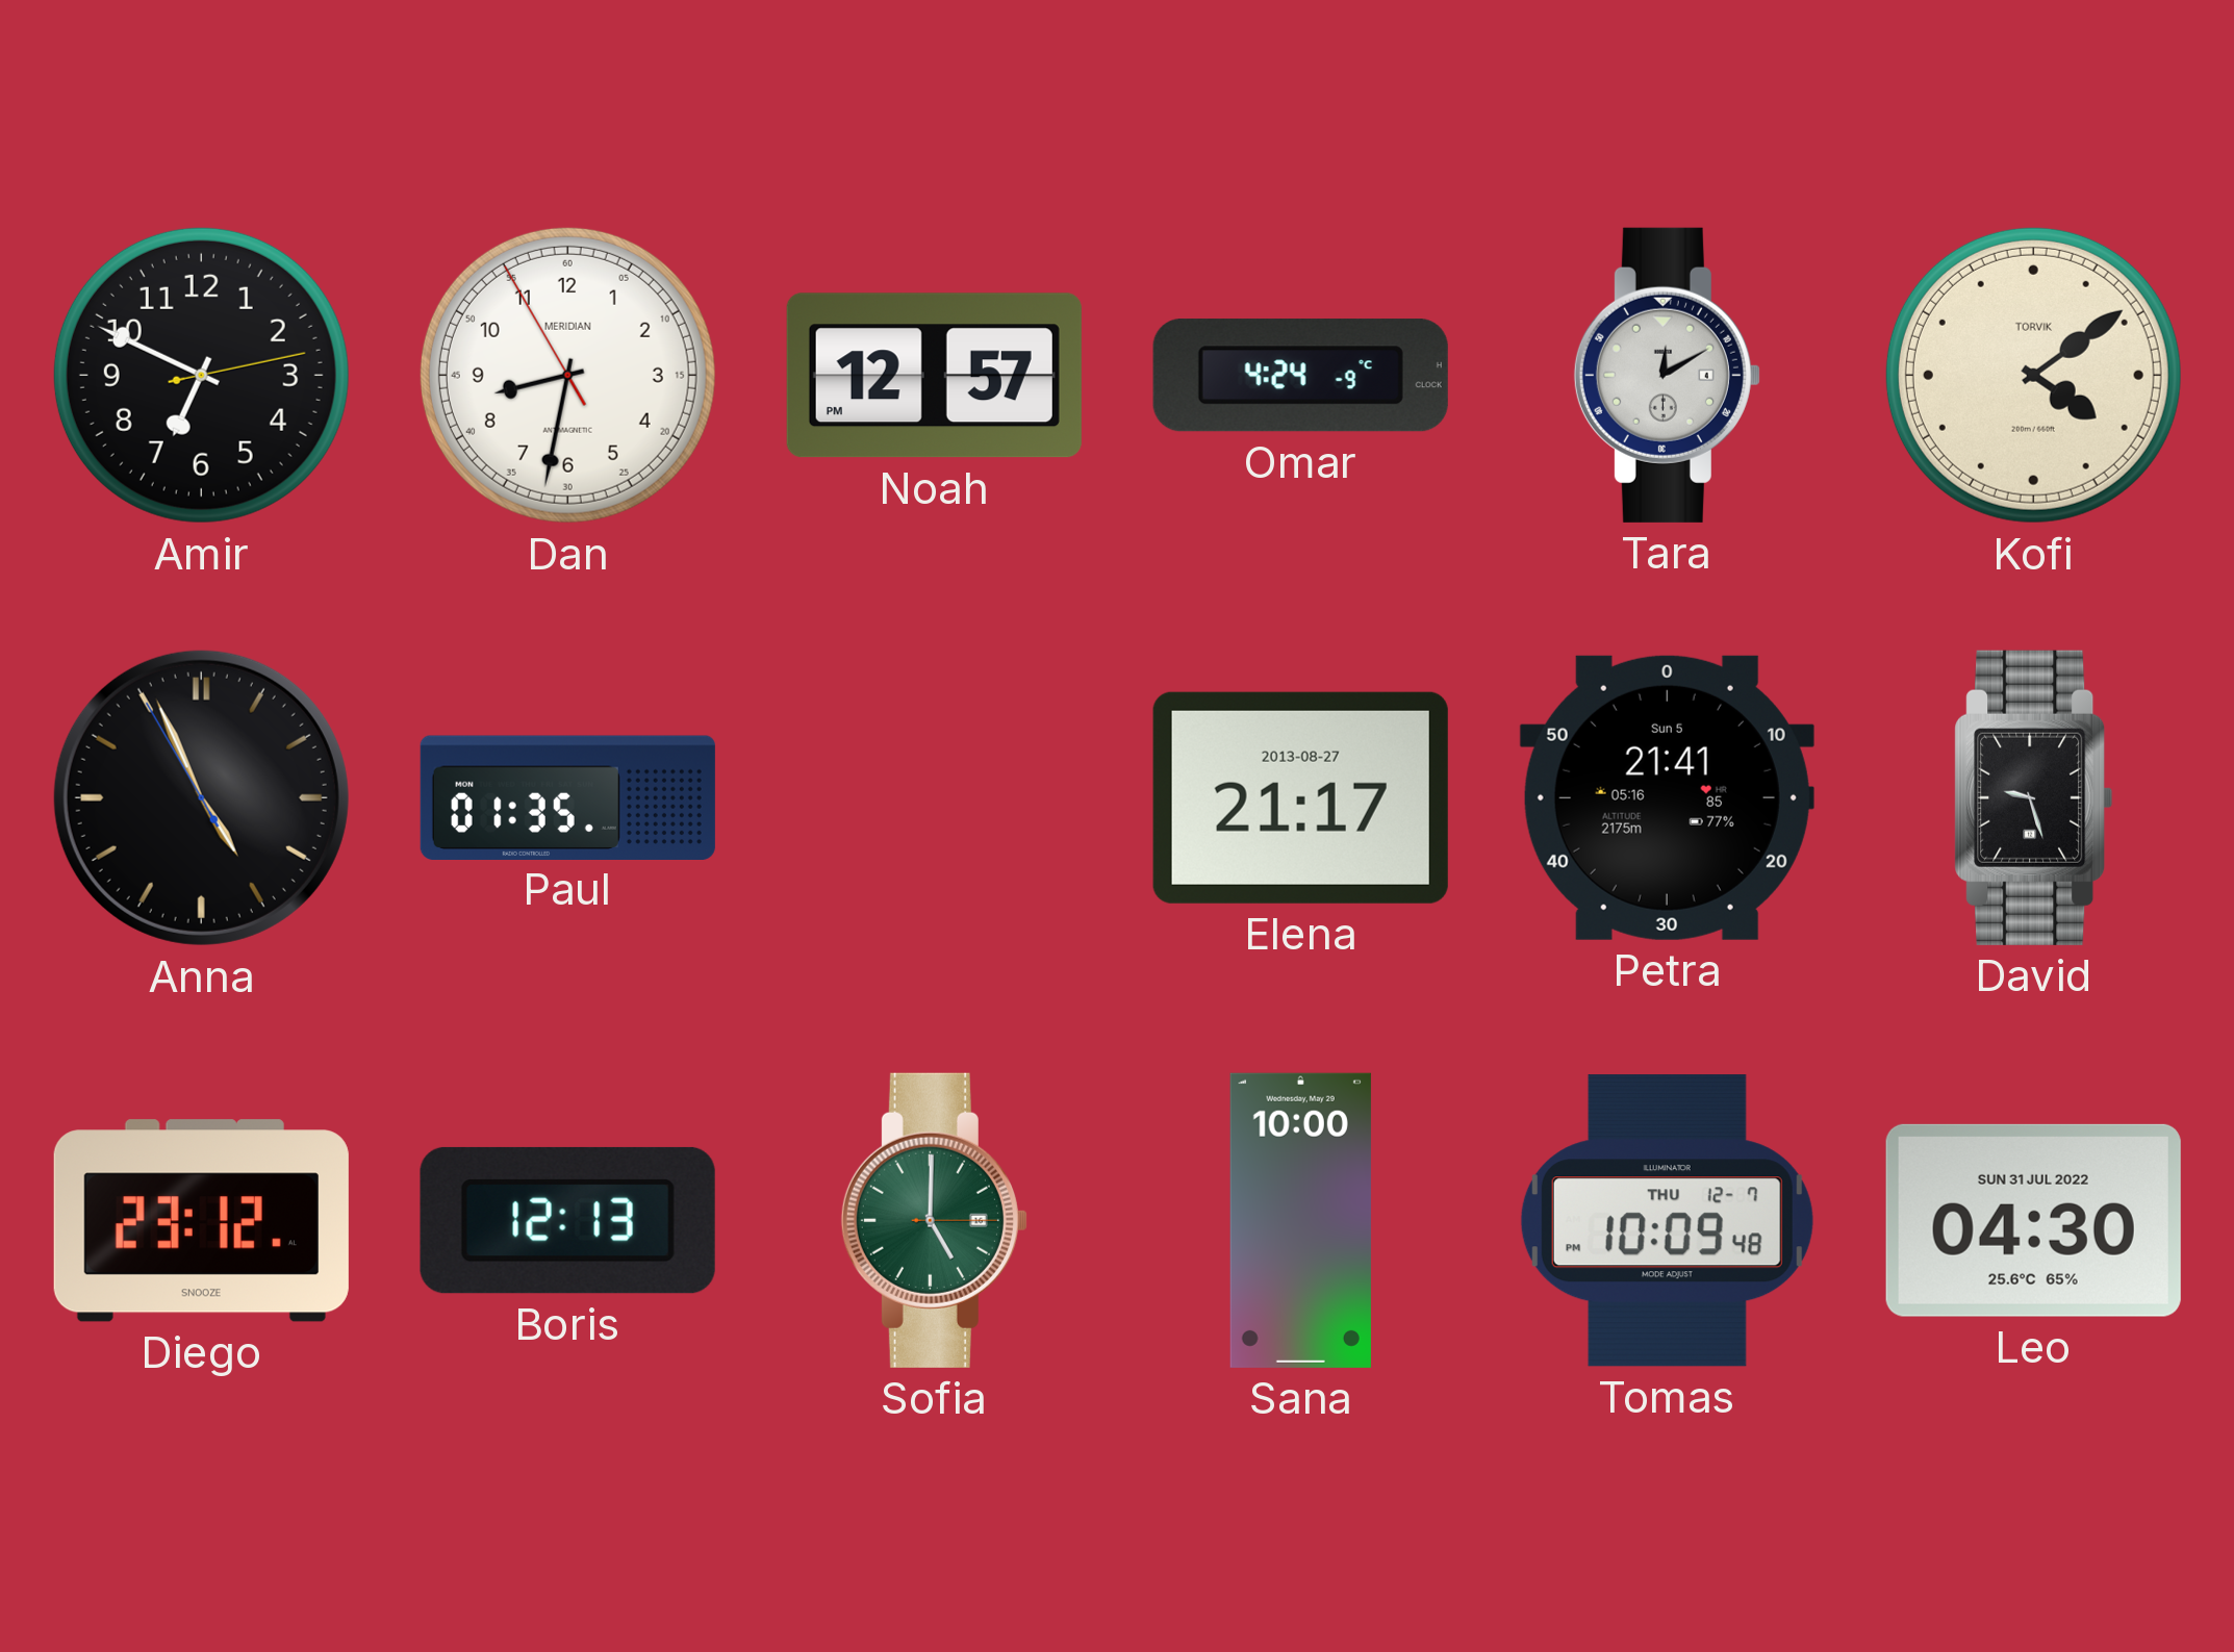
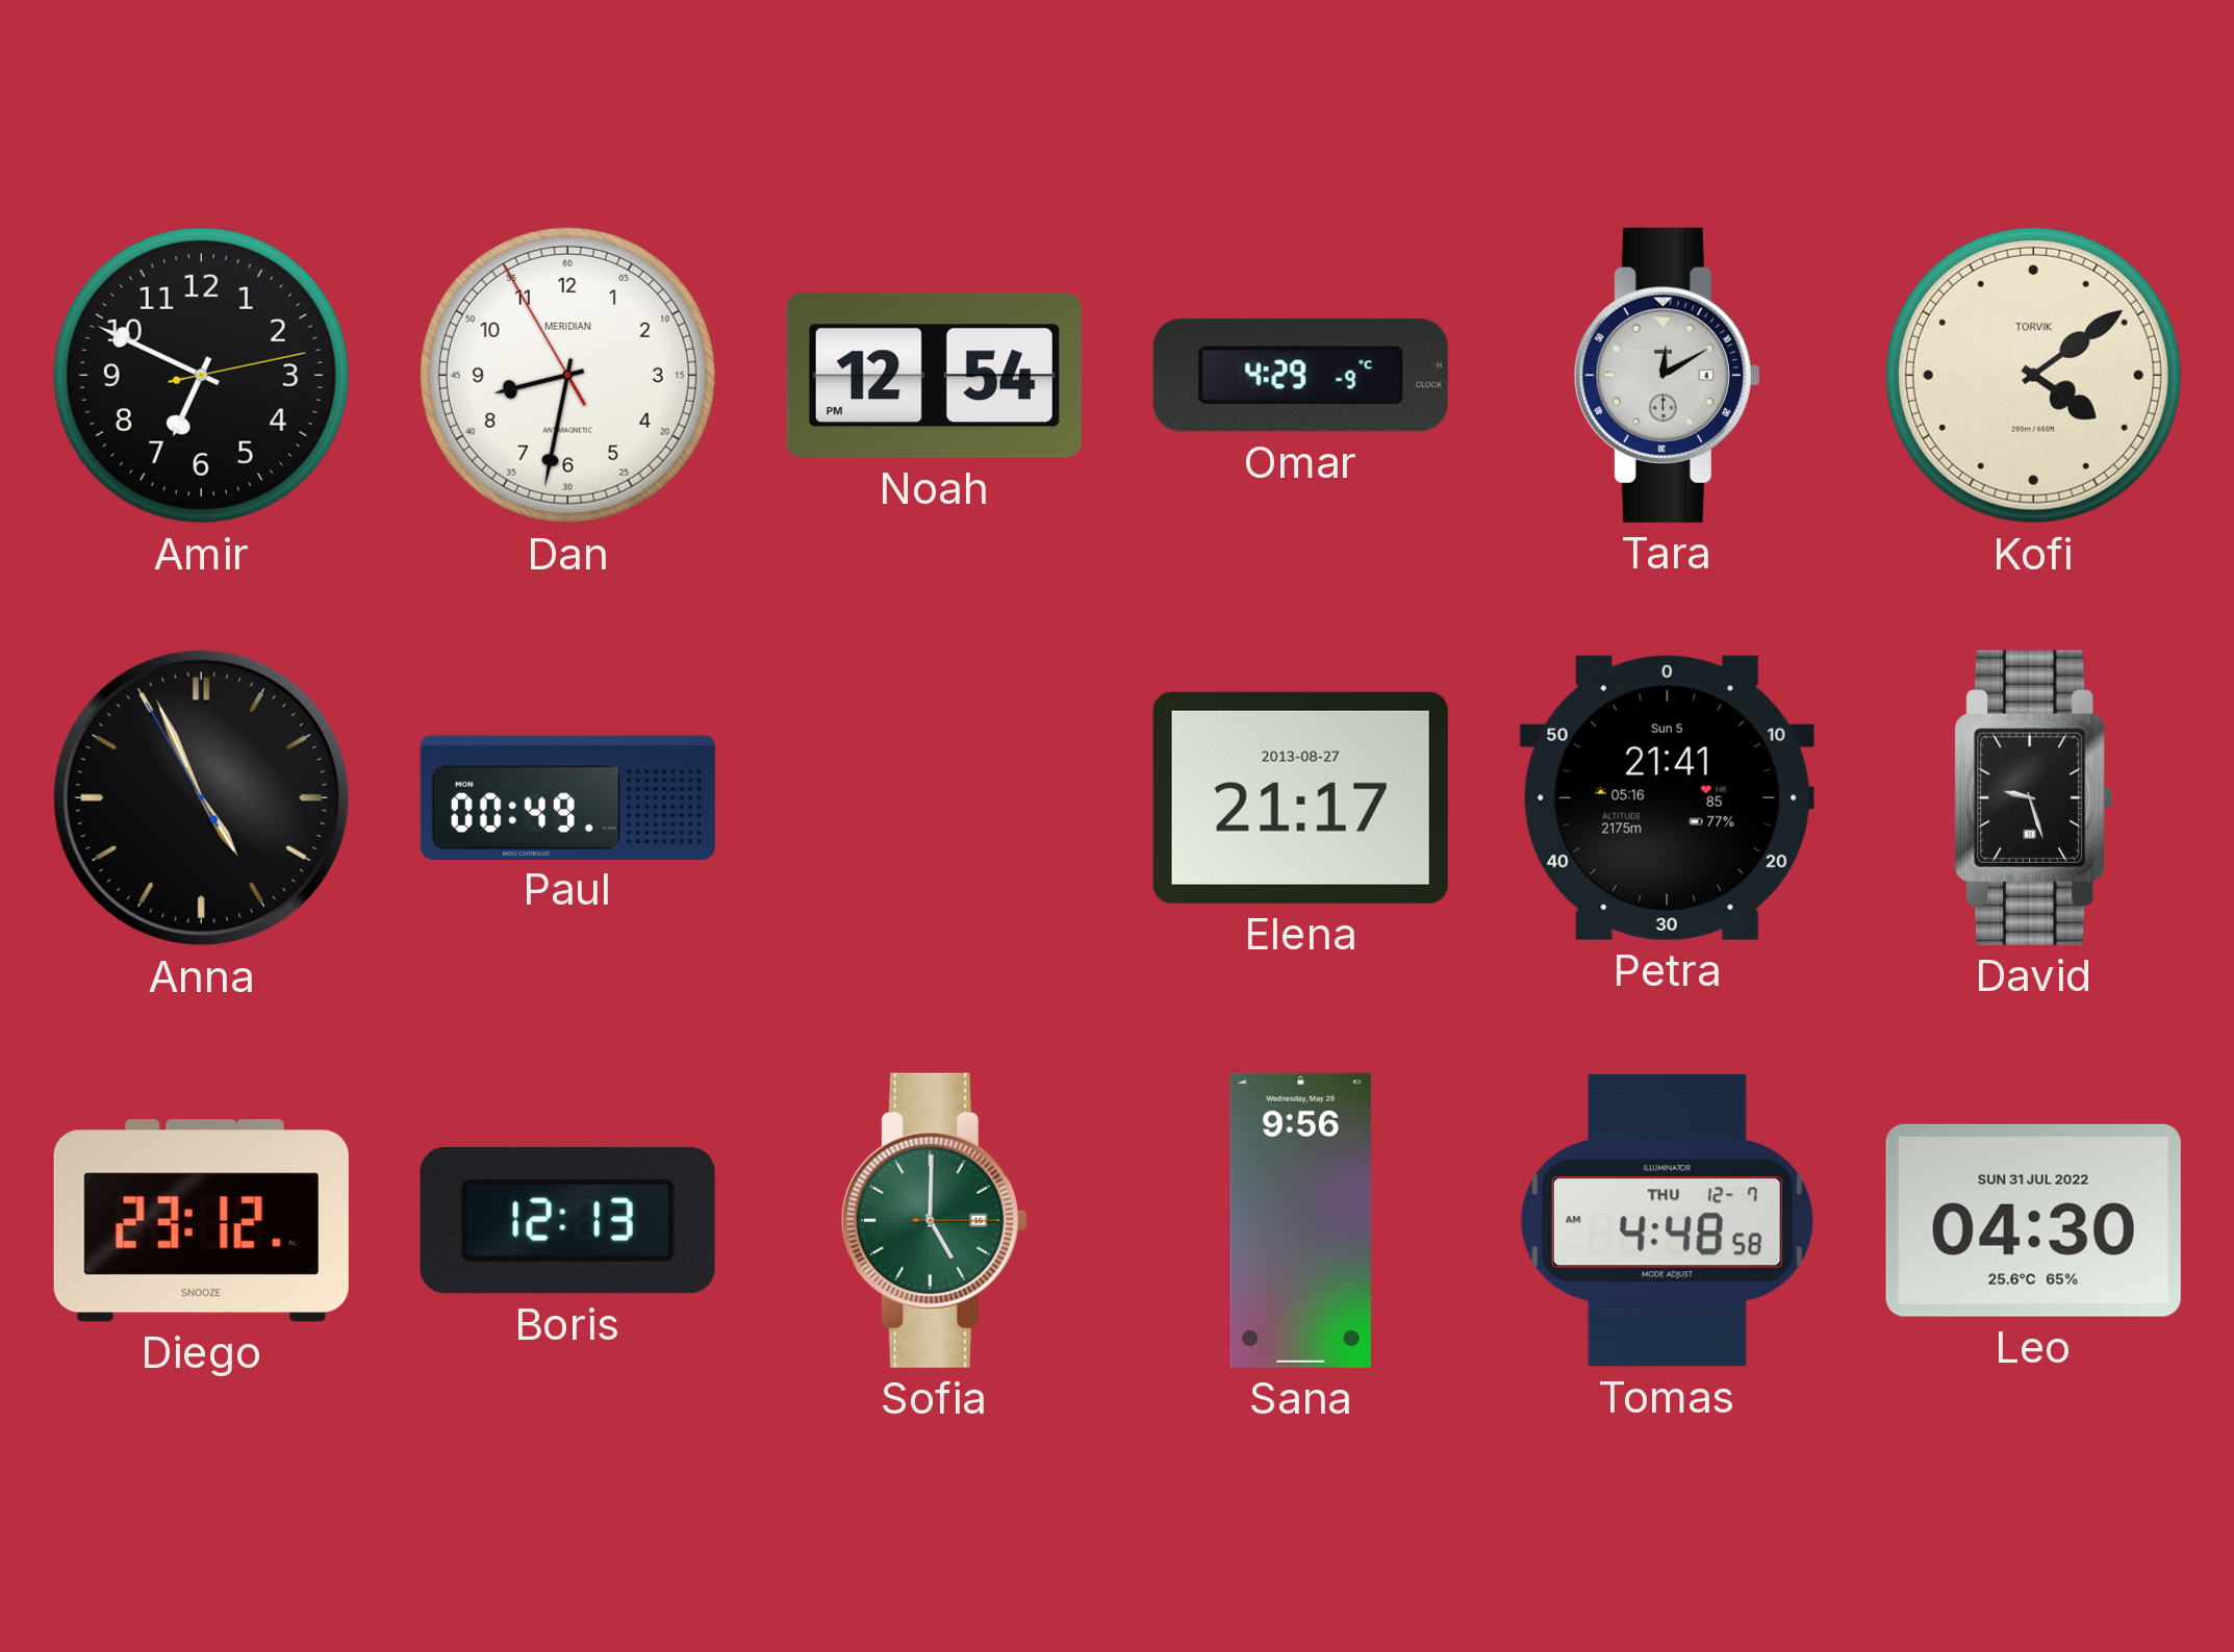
Noah: 12:57 -> 12:54 (934, 376)
Omar: 4:24 -> 4:29 (1300, 376)
Paul: 01:35 -> 00:49 (567, 797)
Sana: 10:00 -> 9:56 (1300, 1220)
Tomas: 10:09 -> 4:48 (1667, 1221)
